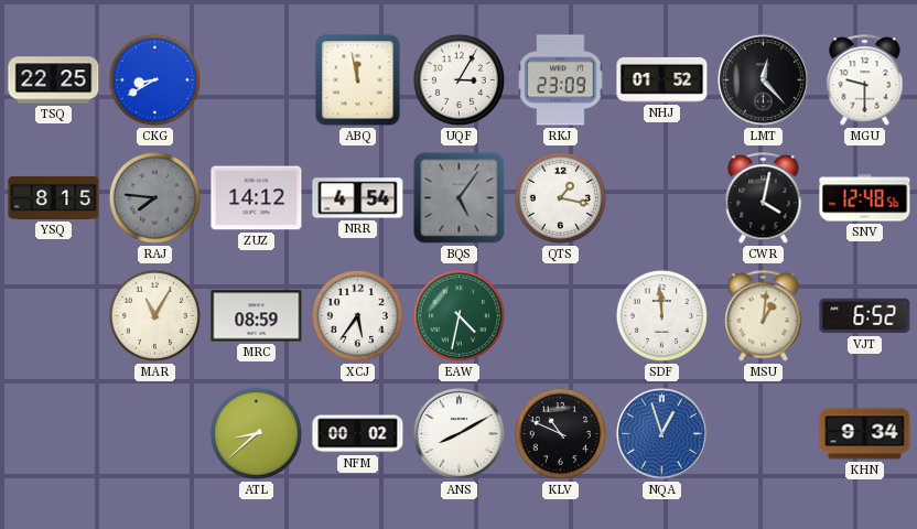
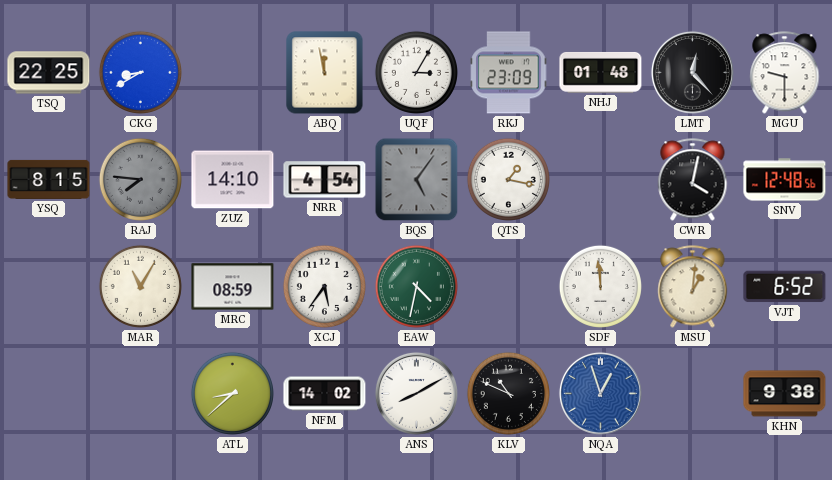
NHJ: 01:52 -> 01:48 (601, 72)
ZUZ: 14:12 -> 14:10 (233, 180)
NFM: 00:02 -> 14:02 (325, 394)
KHN: 9:34 -> 9:38 (785, 394)
